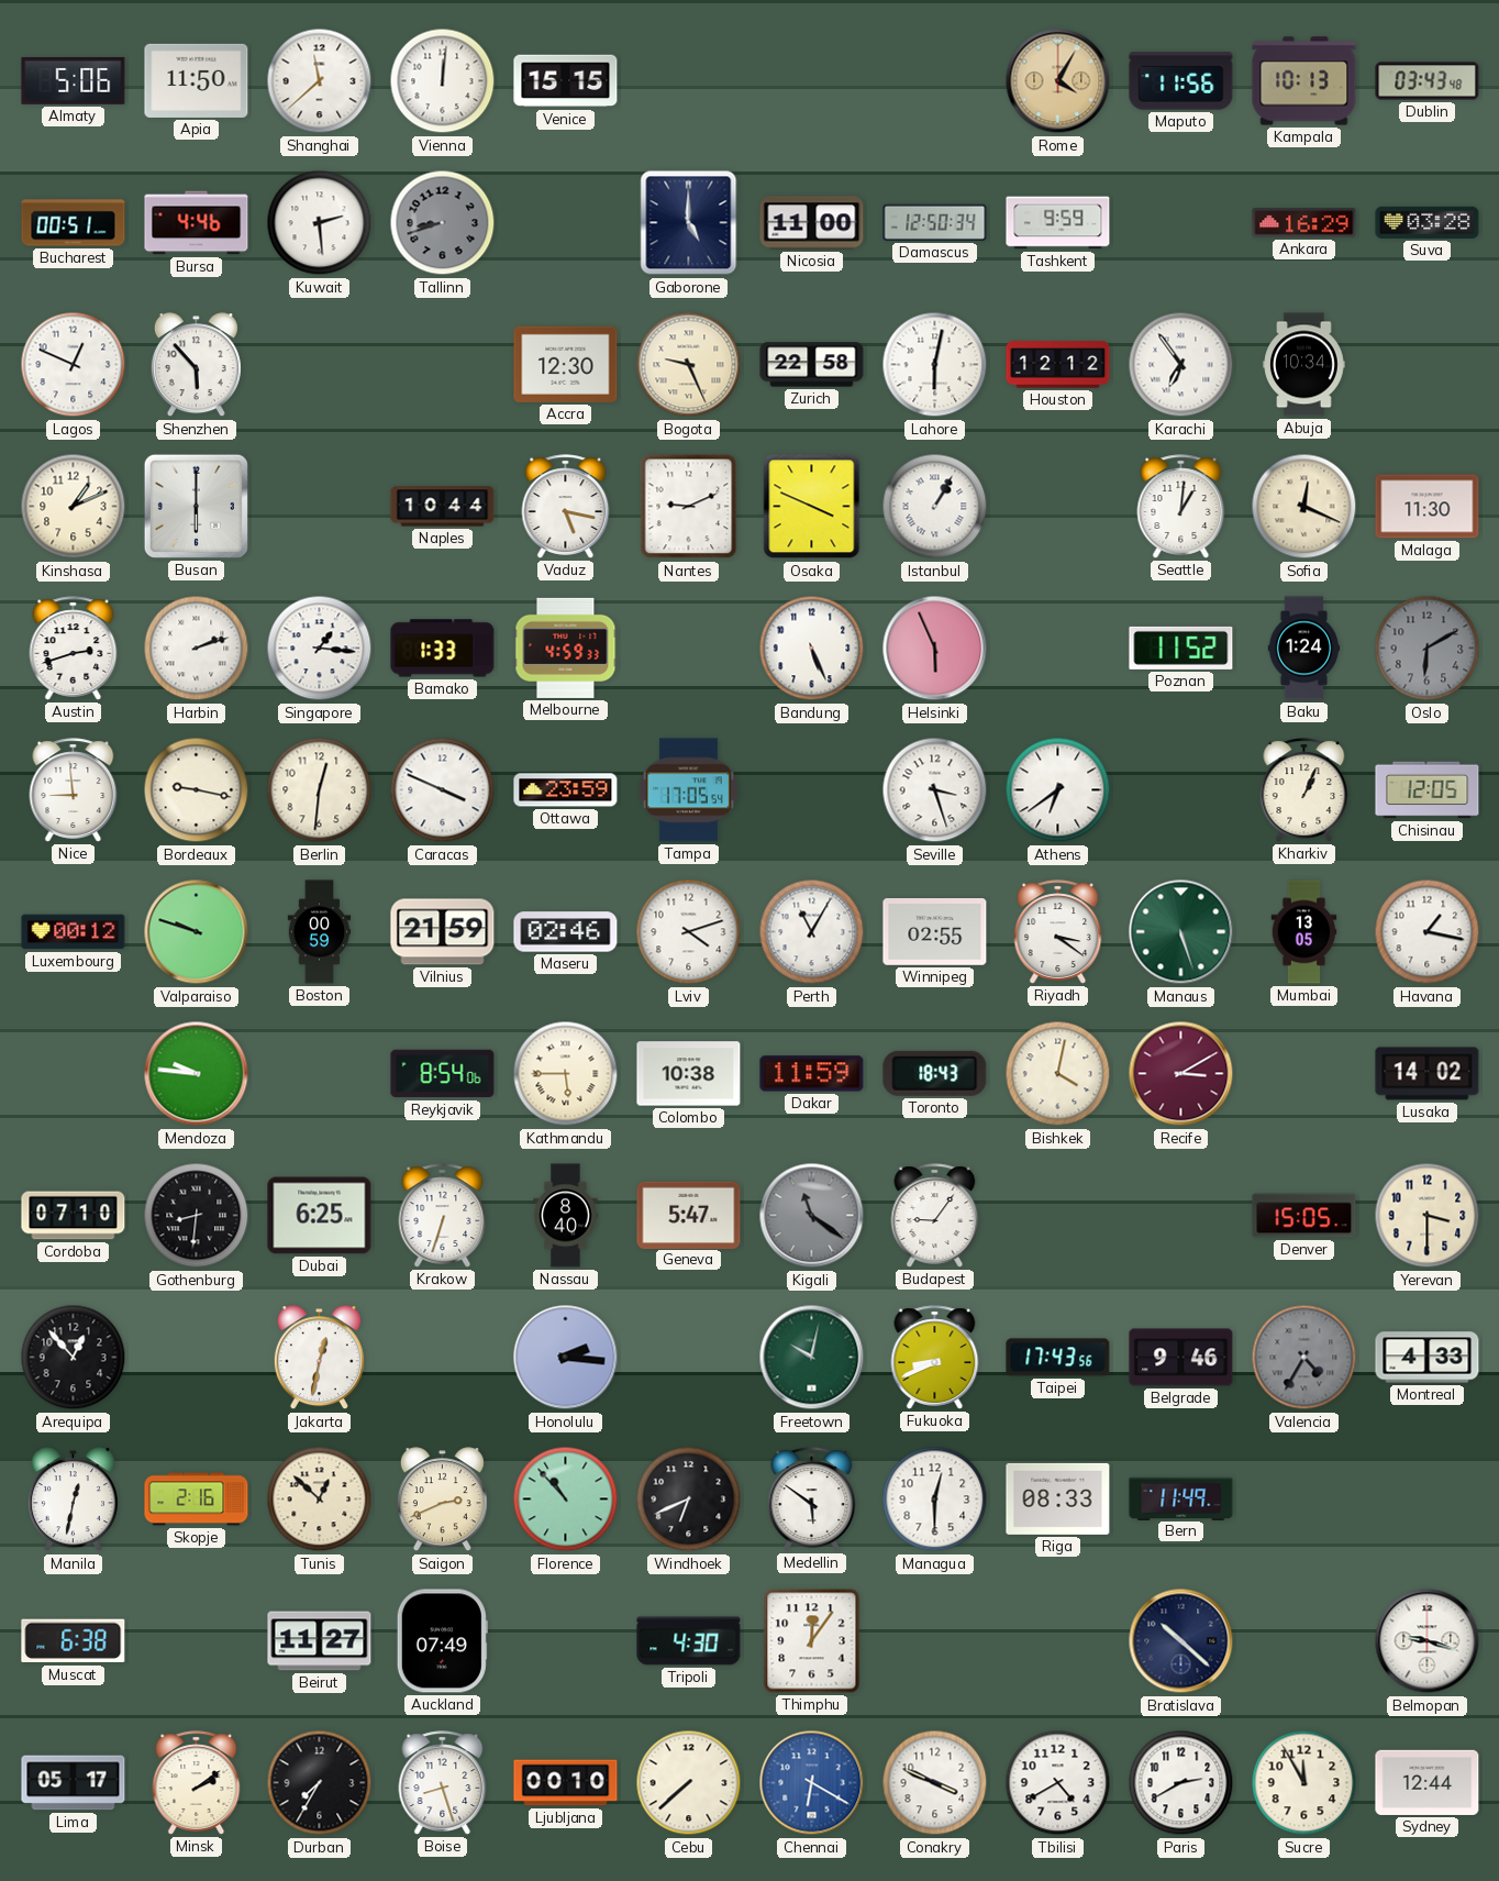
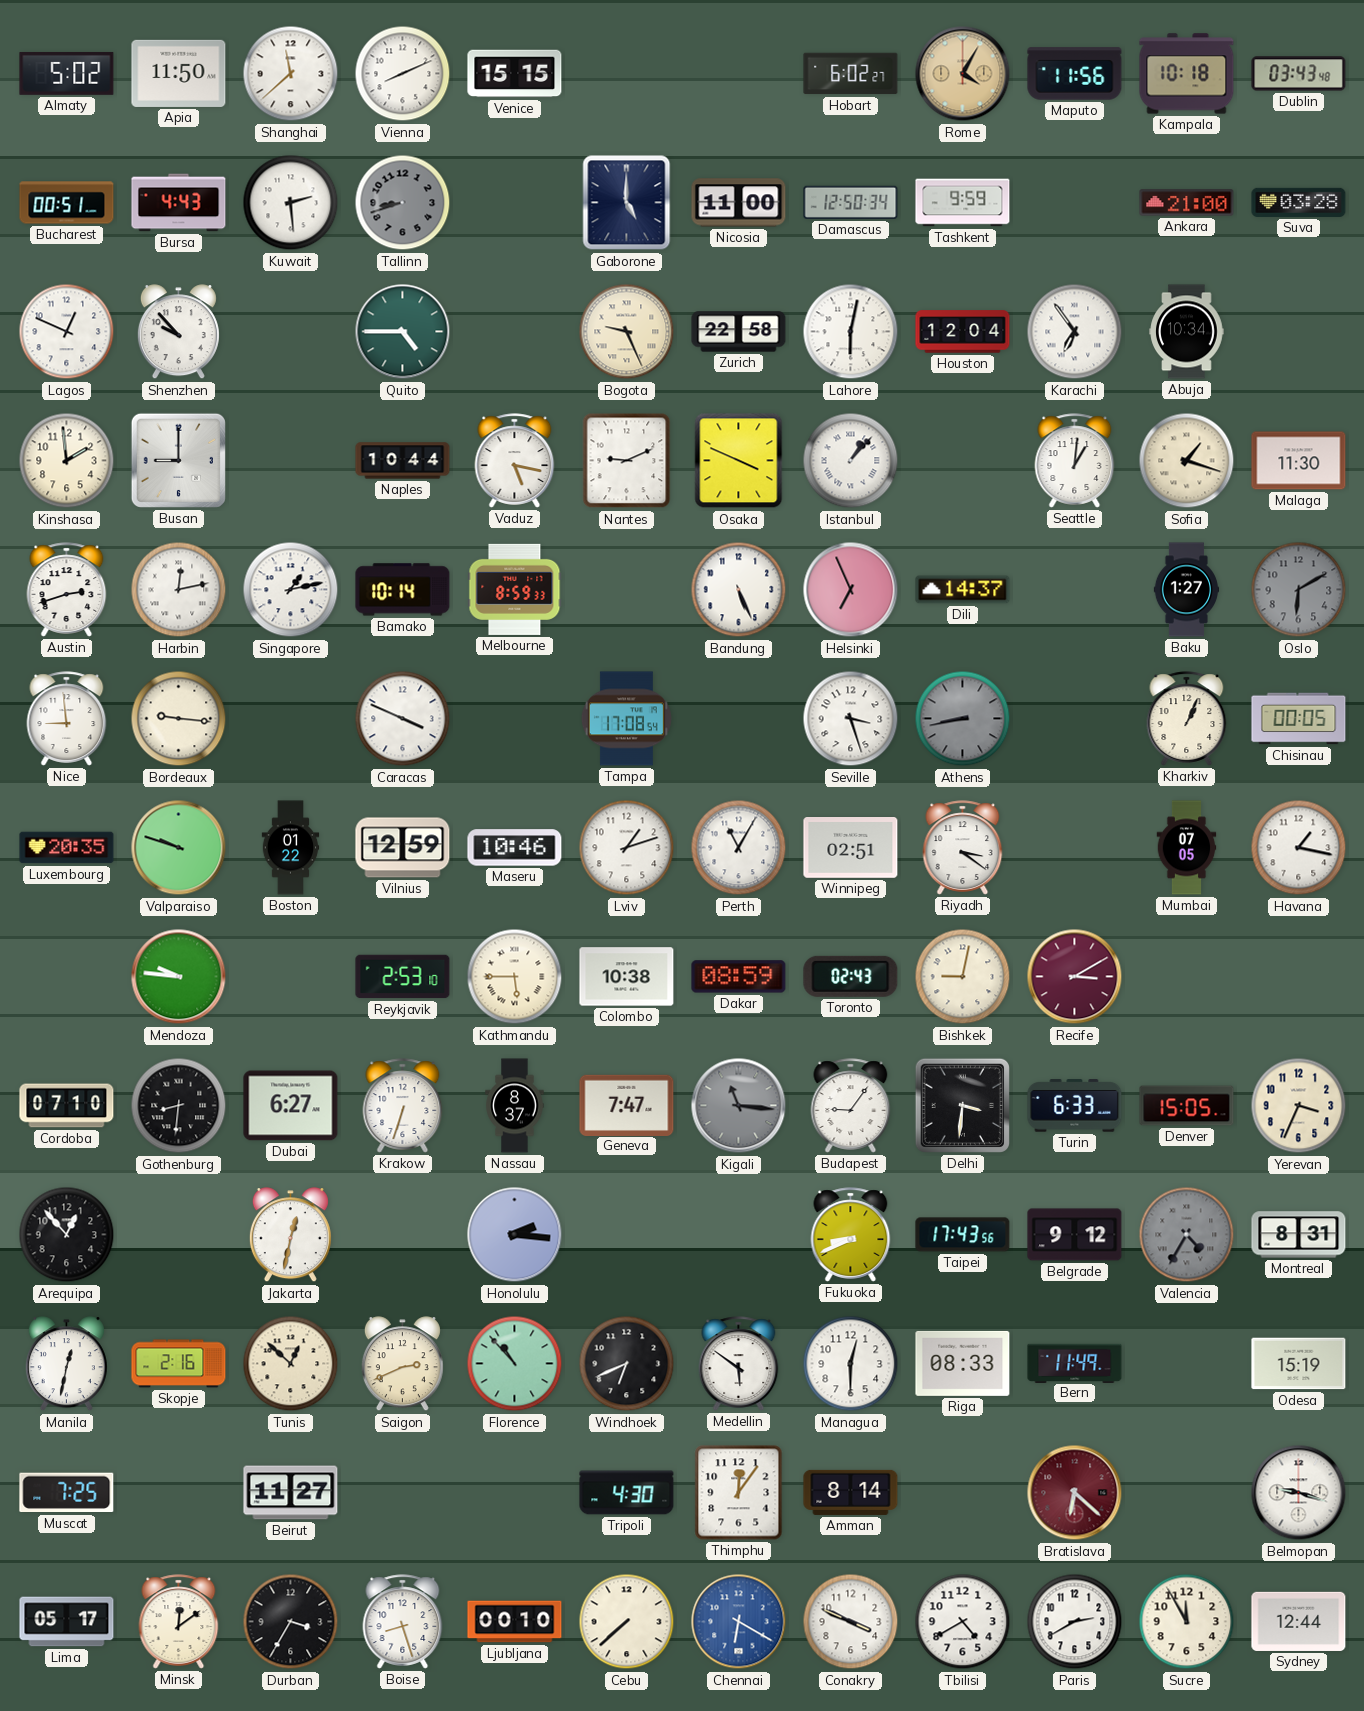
Almaty: 5:06 -> 5:02 (67, 73)
Vienna: 12:01 -> 8:11 (403, 74)
Hobart: none -> 6:02 (851, 74)
Kampala: 10:13 -> 10:18 (1187, 74)
Bursa: 4:46 -> 4:43 (179, 203)
Ankara: 16:29 -> 21:00 (1187, 203)
Shenzhen: 5:53 -> 9:53 (178, 332)
Quito: none -> 4:45 (403, 332)
Accra: 12:30 -> none (566, 364)
Houston: 12:12 -> 12:04 (963, 332)
Kinshasa: 1:11 -> 1:59 (67, 461)
Busan: 6:00 -> 9:00 (178, 460)
Istanbul: 1:05 -> 1:07 (851, 461)
Sofia: 12:19 -> 1:18 (1187, 461)
Harbin: 2:12 -> 12:13 (179, 590)
Singapore: 1:16 -> 1:13 (291, 590)
Bamako: 1:33 -> 10:14 (403, 590)
Melbourne: 4:59 -> 8:59 (515, 589)
Helsinki: 5:56 -> 6:56 (851, 590)
Dili: none -> 14:37 (963, 590)
Poznan: 11:52 -> none (1181, 648)
Baku: 1:24 -> 1:27 (1187, 590)
Bordeaux: 9:17 -> 9:16 (179, 719)
Berlin: 12:31 -> none (320, 790)
Ottawa: 23:59 -> none (566, 790)
Tampa: 17:05 -> 17:08 (626, 719)
Athens: 6:39 -> 8:43 (963, 719)
Athens dial: white -> grey (963, 719)
Chisinau: 12:05 -> 00:05 (1299, 719)
Luxembourg: 00:12 -> 20:35 (67, 848)
Boston: 00:59 -> 01:22 (291, 848)
Vilnius: 21:59 -> 12:59 (403, 848)
Maseru: 02:46 -> 10:46 (515, 848)
Lviv: 4:12 -> 1:12 (627, 848)
Winnipeg: 02:55 -> 02:51 (851, 848)
Manaus: 5:27 -> none (1181, 932)
Mumbai: 13:05 -> 07:05 (1187, 848)
Reykjavik: 8:54 -> 2:53 (403, 977)
Dakar: 11:59 -> 08:59 (739, 977)
Toronto: 18:43 -> 02:43 (851, 976)
Bishkek: 4:02 -> 9:02 (963, 977)
Lusaka: 14:02 -> none (1428, 1074)
Dubai: 6:25 -> 6:27 (291, 1106)
Nassau: 8:40 -> 8:37 (515, 1106)
Geneva: 5:47 -> 7:47 (627, 1105)
Kigali: 11:21 -> 11:16 (739, 1106)
Delhi: none -> 3:31 (962, 1105)
Turin: none -> 6:33 (1075, 1106)
Yerevan: 3:30 -> 3:34 (1299, 1106)
Freetown: 10:02 -> none (812, 1358)
Belgrade: 9:46 -> 9:12 (1075, 1235)
Montreal: 4:33 -> 8:31 (1299, 1235)
Odesa: none -> 15:19 (1299, 1364)
Muscat: 6:38 -> 7:25 (67, 1493)
Auckland: 07:49 -> none (442, 1641)
Amman: none -> 8:14 (851, 1492)
Bratislava: 10:22 -> 6:22 (1075, 1493)
Bratislava dial: navy -> burgundy (1075, 1493)
Minsk: 2:09 -> 12:09 (179, 1622)
Durban: 7:35 -> 3:35 (291, 1622)
